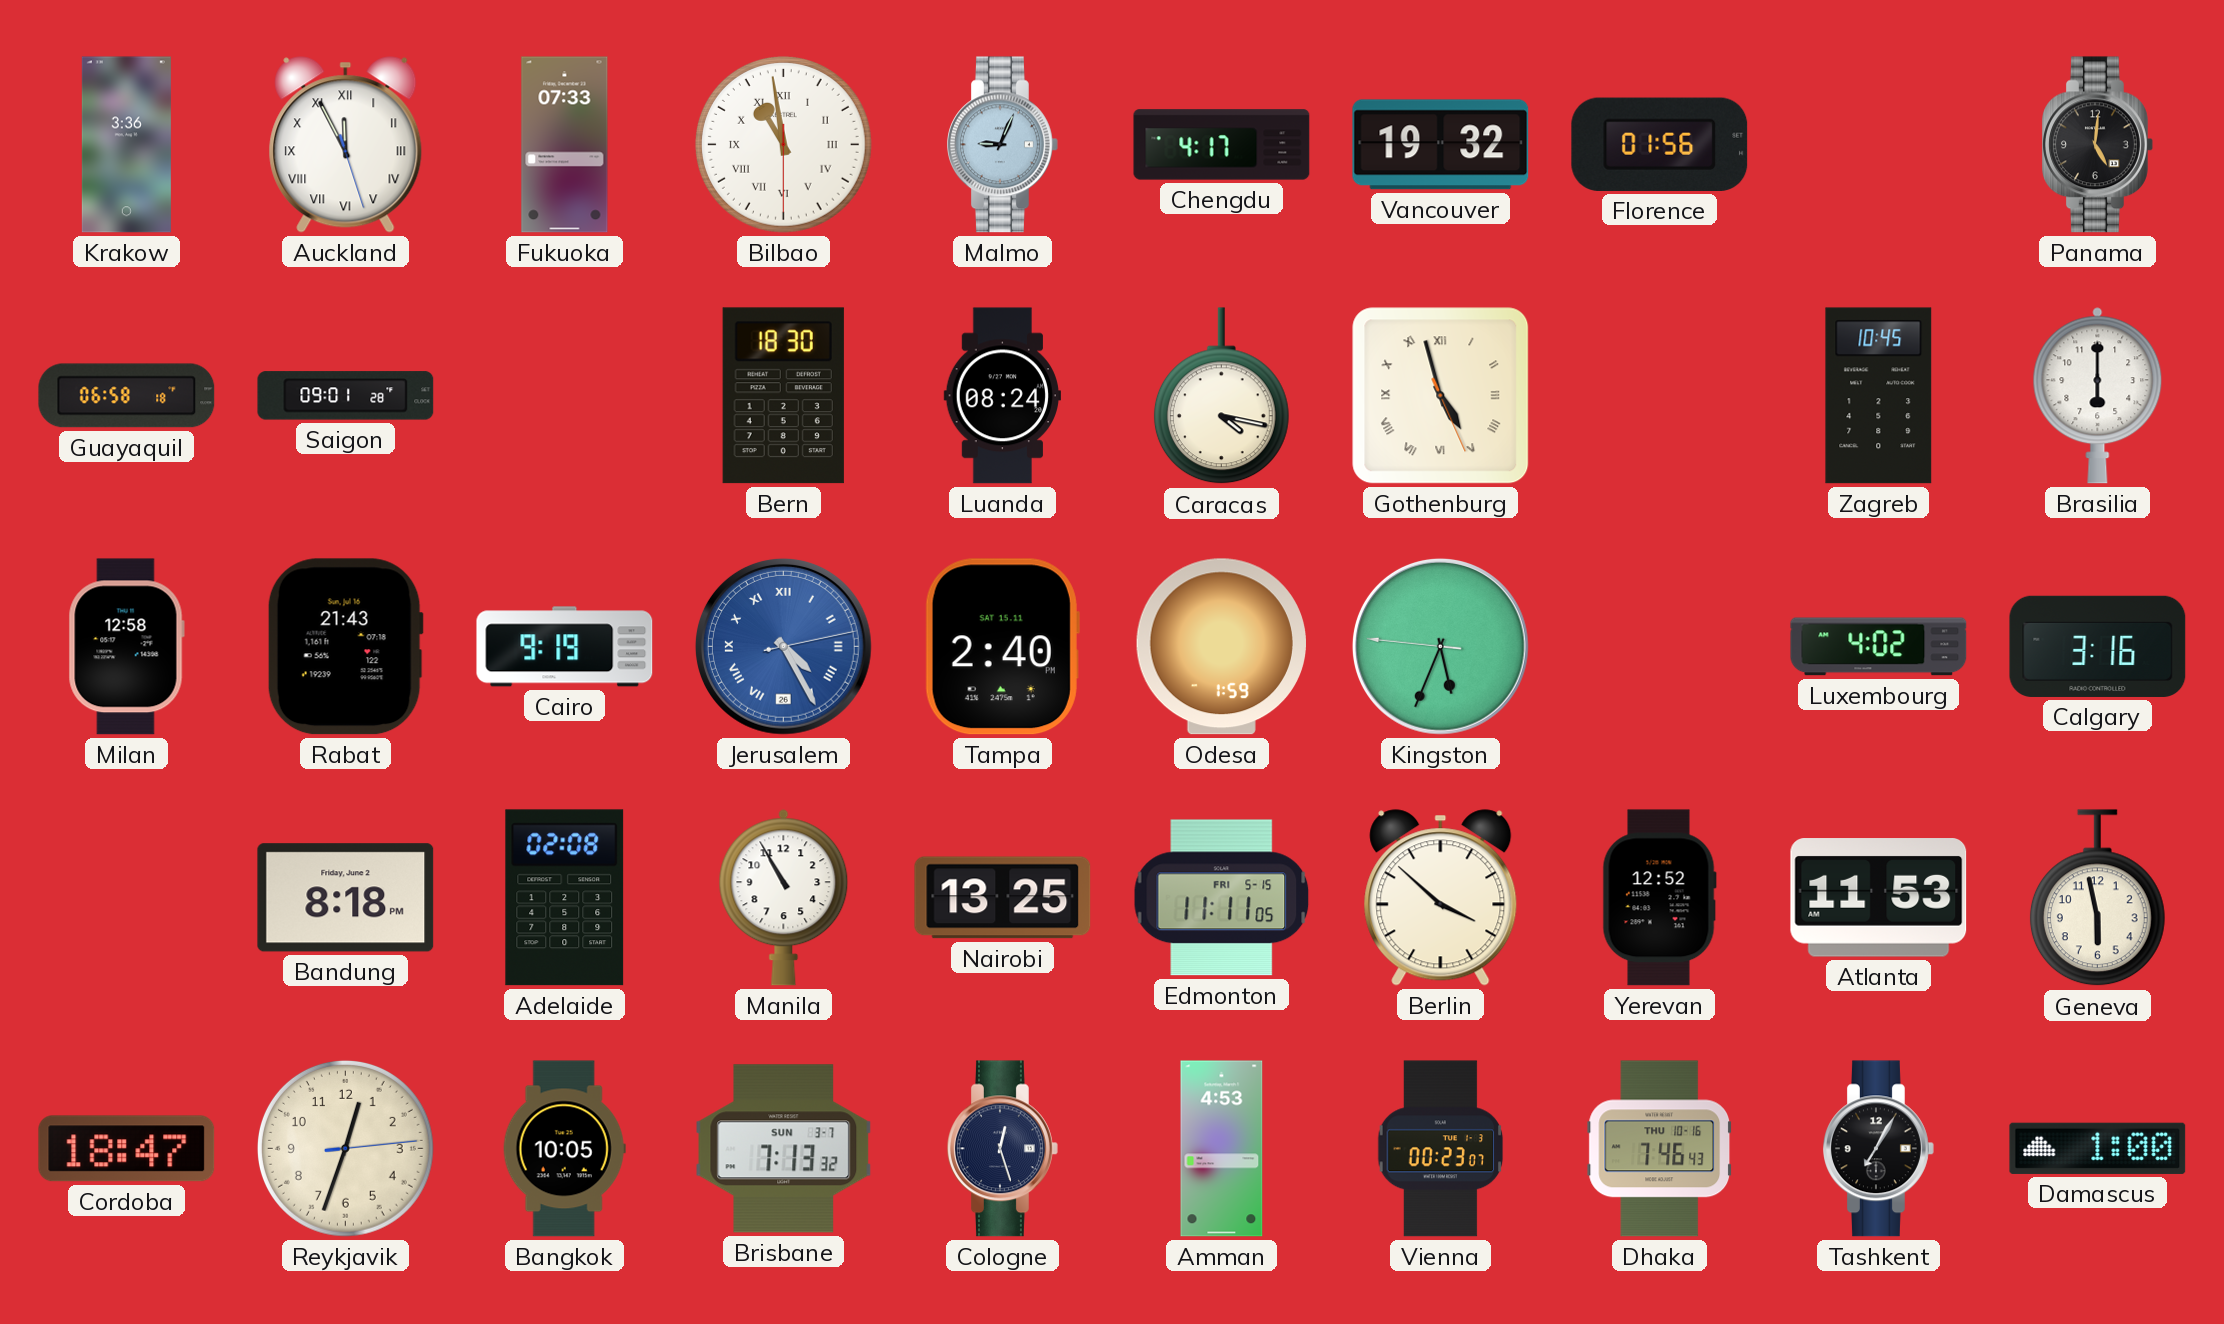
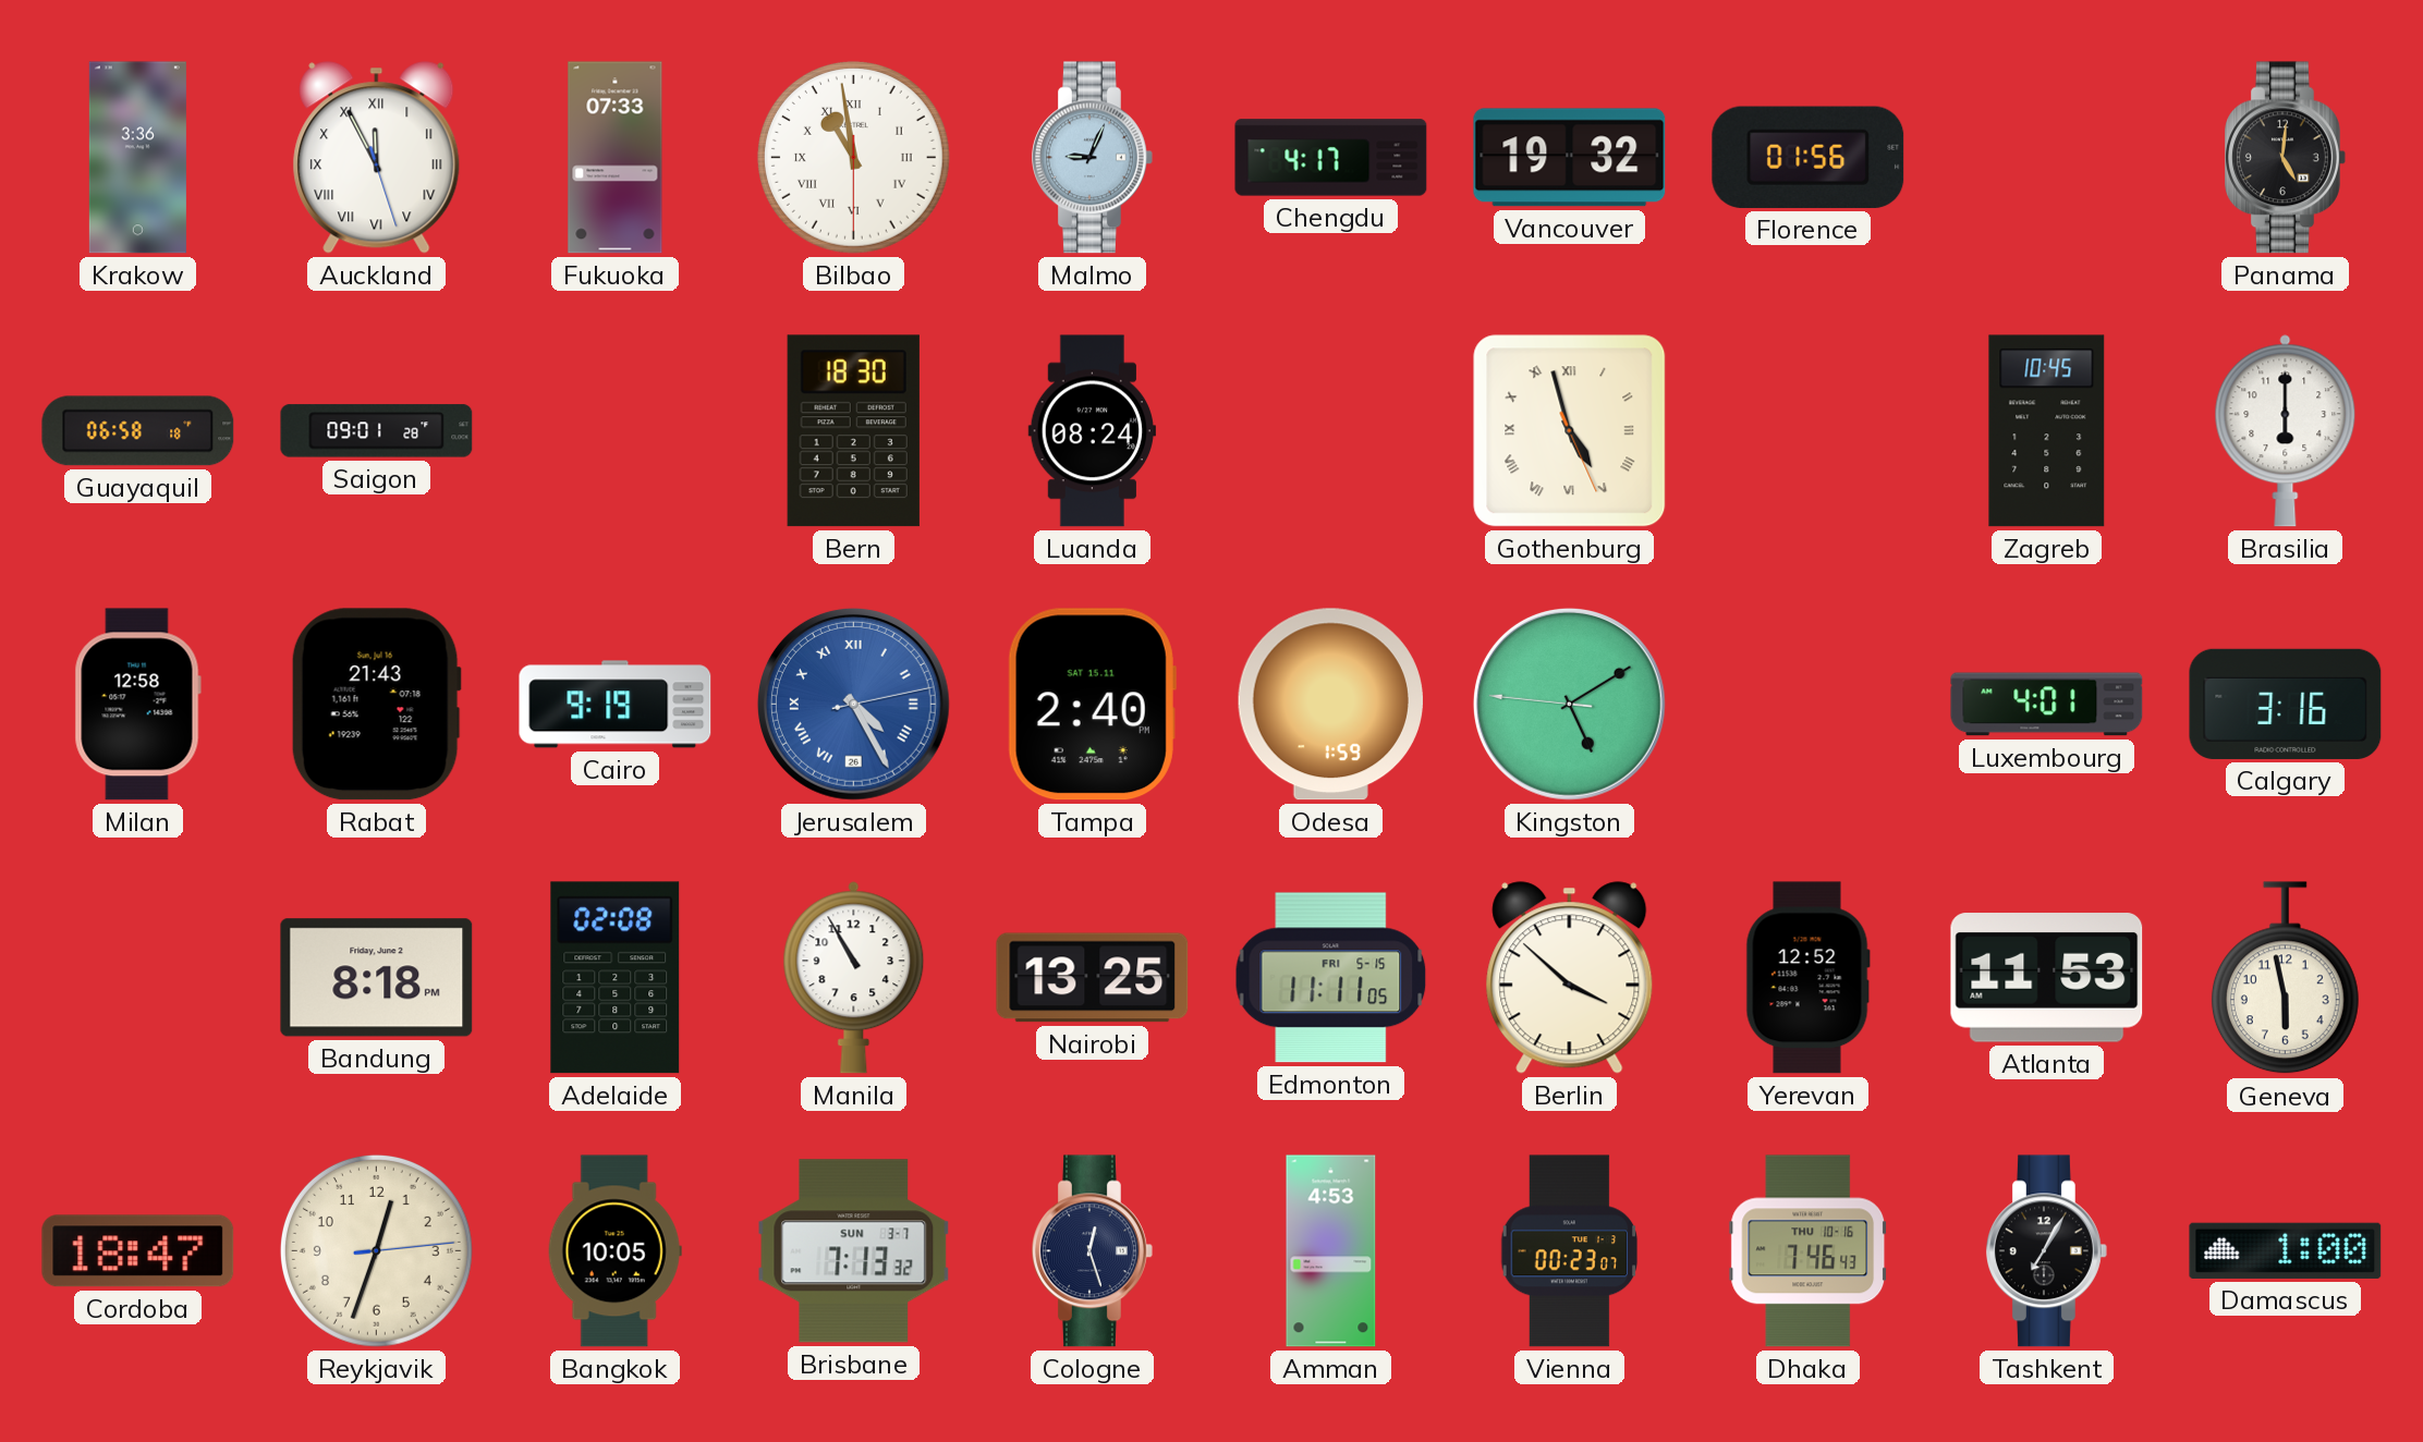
Caracas: 4:17 -> none (1221, 396)
Kingston: 5:33 -> 5:09 (1569, 704)
Luxembourg: 4:02 -> 4:01 (2047, 705)
